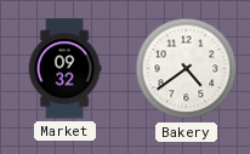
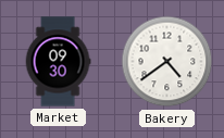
Market: 09:32 -> 09:30 (58, 62)
